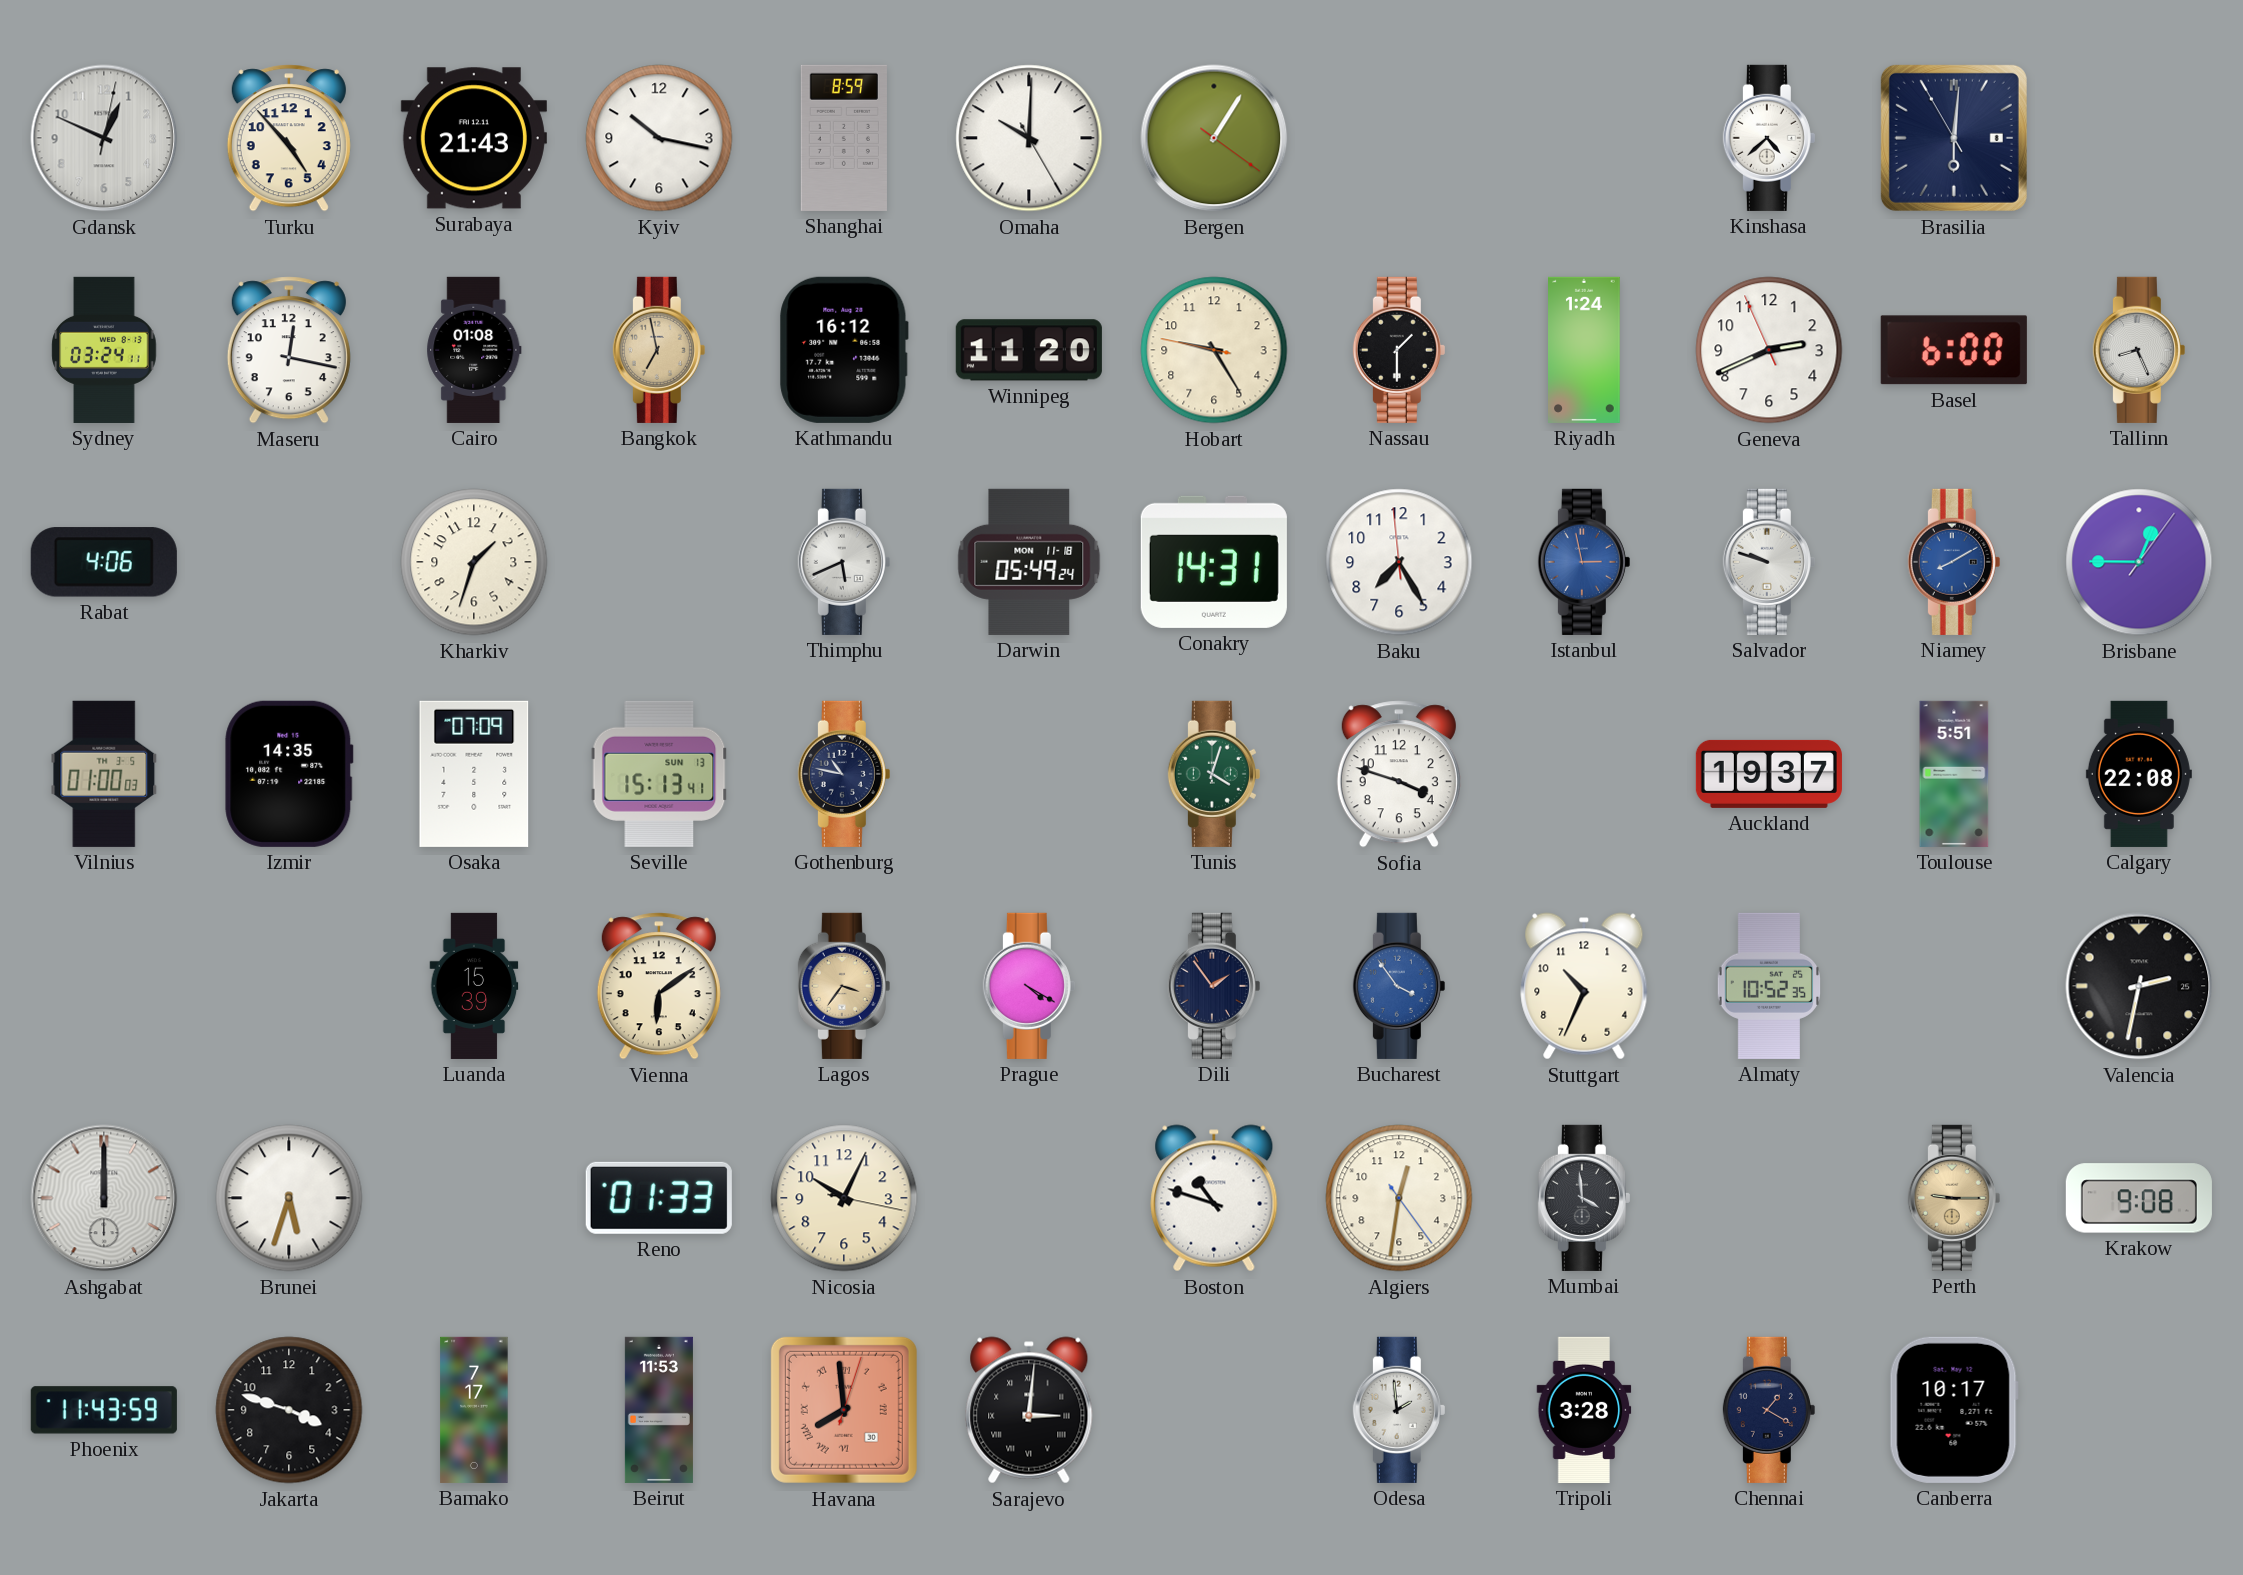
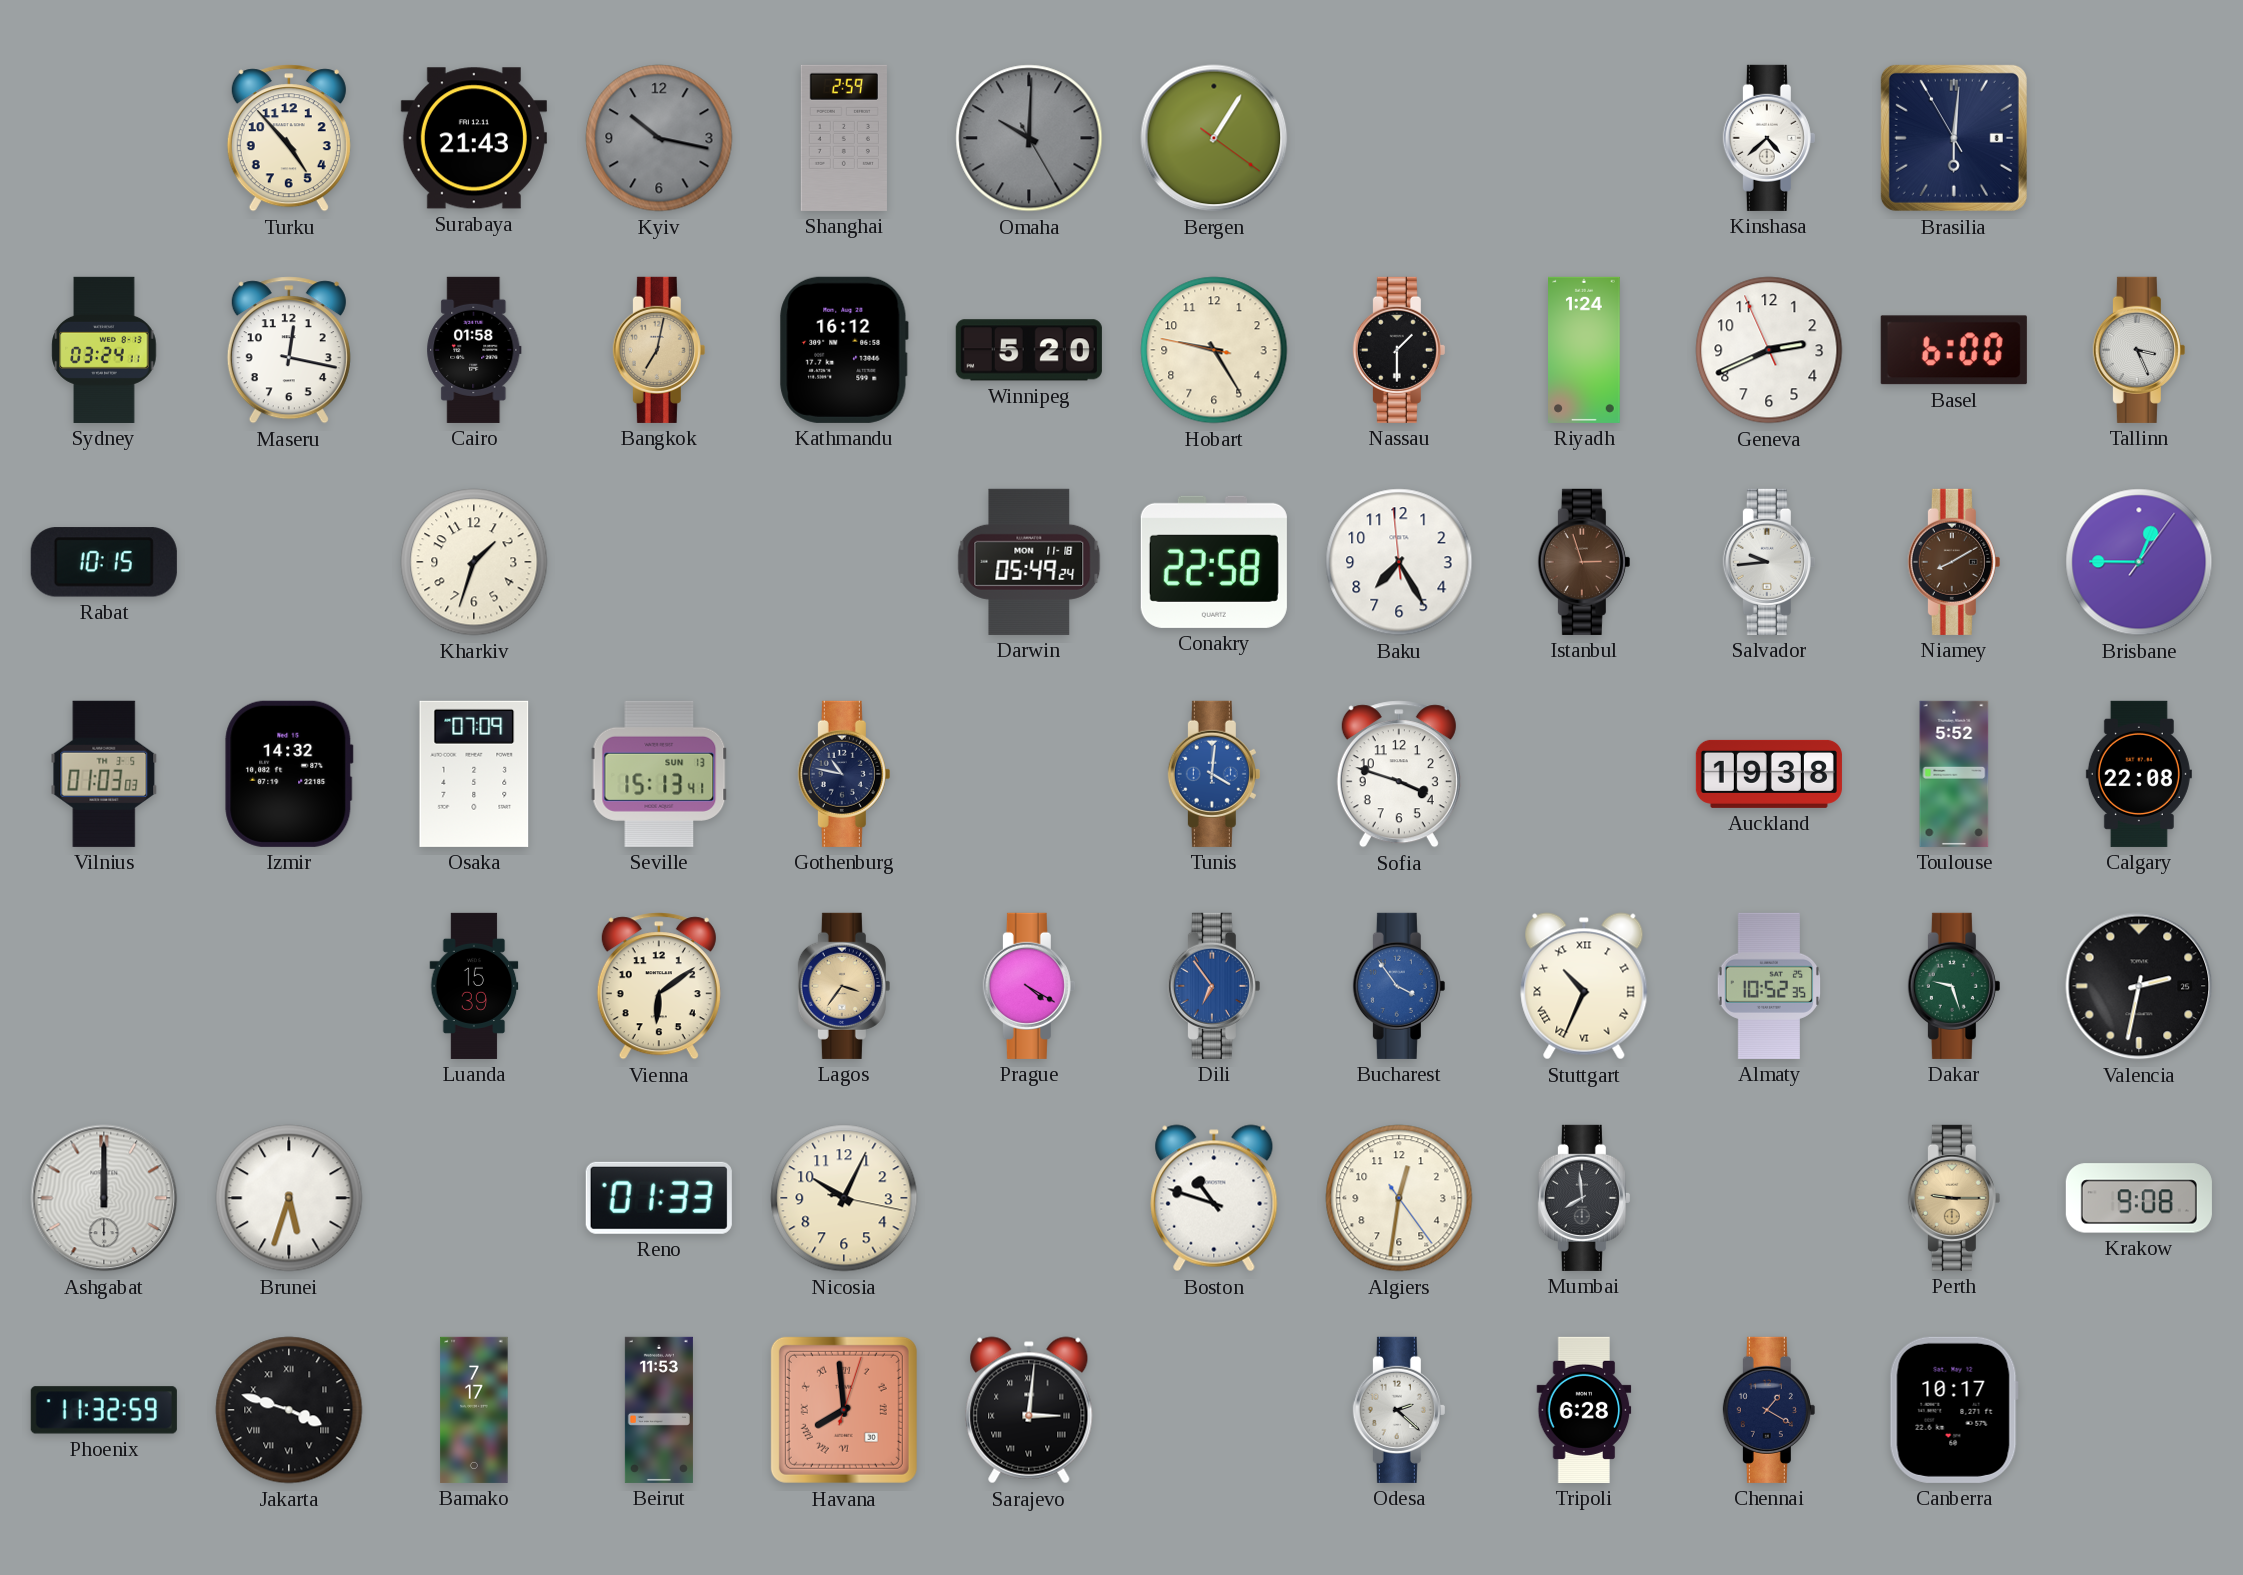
Gdansk: 12:49 -> none (104, 138)
Kyiv dial: white -> grey (659, 138)
Shanghai: 8:59 -> 2:59 (844, 138)
Omaha dial: white -> grey (1029, 138)
Cairo: 01:08 -> 01:58 (474, 350)
Bangkok: 6:58 -> 7:02 (659, 350)
Winnipeg: 11:20 -> 5:20 (1029, 350)
Tallinn: 8:26 -> 3:26 (2139, 350)
Rabat: 4:06 -> 10:15 (104, 562)
Thimphu: 5:41 -> none (844, 562)
Conakry: 14:31 -> 22:58 (1214, 562)
Istanbul: 2:58 -> 2:57 (1584, 562)
Istanbul dial: blue -> brown (1584, 562)
Salvador: 9:48 -> 9:44 (1769, 562)
Niamey dial: blue -> brown (1954, 562)
Vilnius: 01:00 -> 01:03 (104, 774)
Izmir: 14:35 -> 14:32 (289, 774)
Tunis: 4:03 -> 4:01 (1214, 774)
Tunis dial: green -> blue (1214, 774)
Auckland: 19:37 -> 19:38 (1769, 774)
Toulouse: 5:51 -> 5:52 (1954, 774)
Dili: 1:54 -> 6:54 (1214, 986)
Dili dial: navy -> blue (1214, 986)
Stuttgart numerals: Arabic -> Roman (1584, 986)
Dakar: none -> 9:27 (1954, 986)
Mumbai: 3:59 -> 7:59 (1584, 1198)
Phoenix: 11:43 -> 11:32 (104, 1410)
Jakarta numerals: Arabic -> Roman (289, 1410)
Odesa: 1:59 -> 2:22 (1399, 1410)
Tripoli: 3:28 -> 6:28 (1584, 1410)
